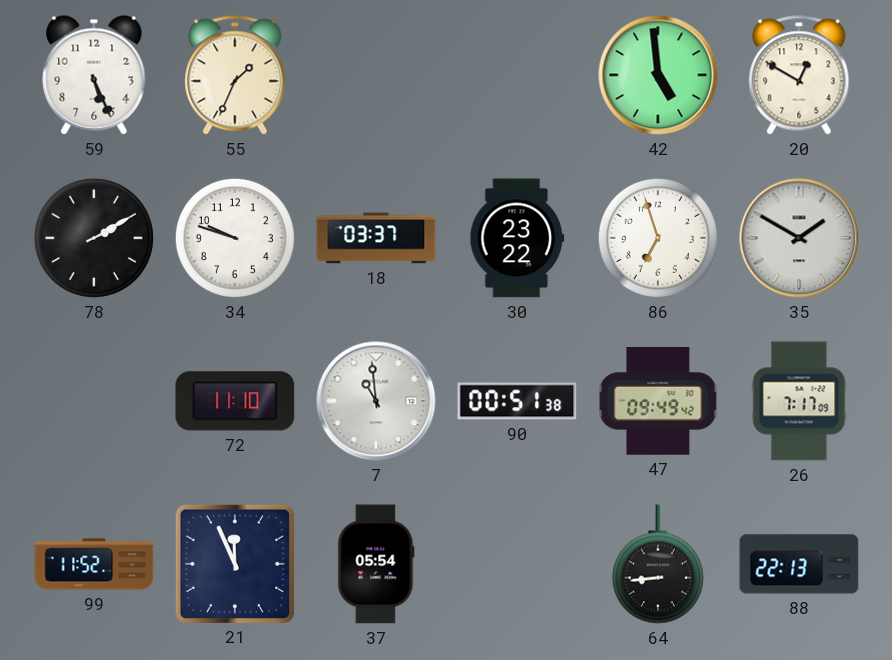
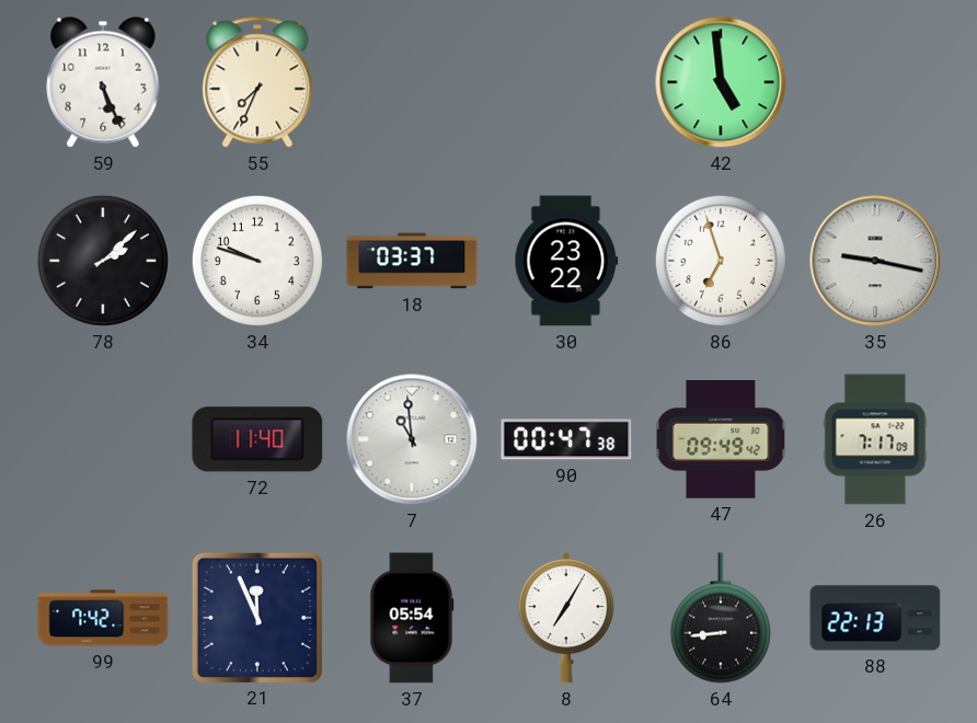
55: 1:34 -> 7:34 (257, 82)
20: 12:50 -> none (799, 75)
78: 2:10 -> 2:08 (103, 261)
35: 1:50 -> 9:17 (875, 261)
72: 11:10 -> 11:40 (257, 439)
90: 00:51 -> 00:47 (566, 439)
99: 11:52 -> 7:42 (103, 618)
8: none -> 7:05 (566, 618)
